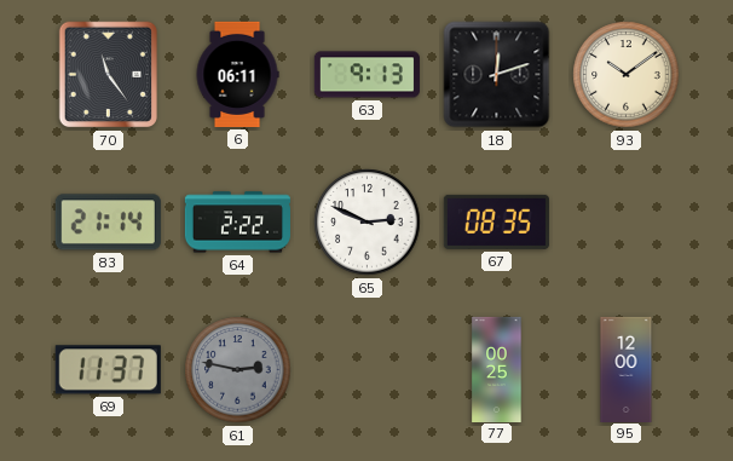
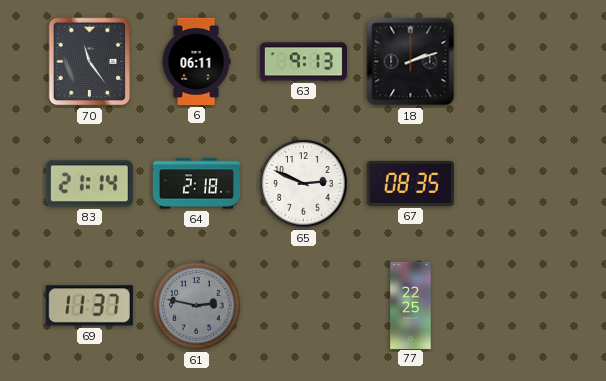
18: 12:12 -> 2:12 (411, 62)
93: 10:09 -> none (627, 75)
64: 2:22 -> 2:18 (196, 184)
77: 00:25 -> 22:25 (411, 305)
95: 12:00 -> none (627, 369)
